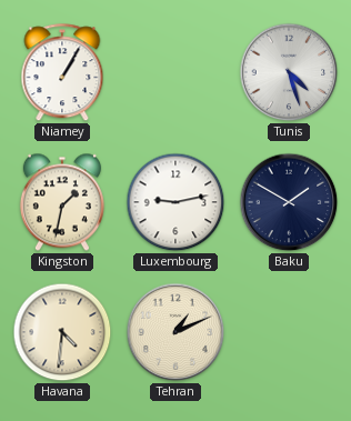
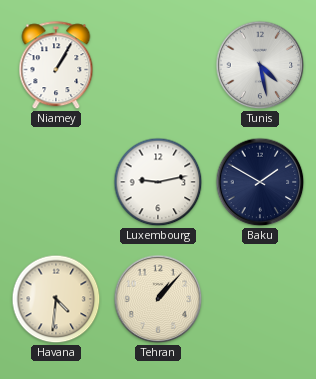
Tunis: 4:27 -> 4:28 (260, 65)
Kingston: 1:32 -> none (62, 202)
Tehran: 1:11 -> 1:07 (158, 299)
